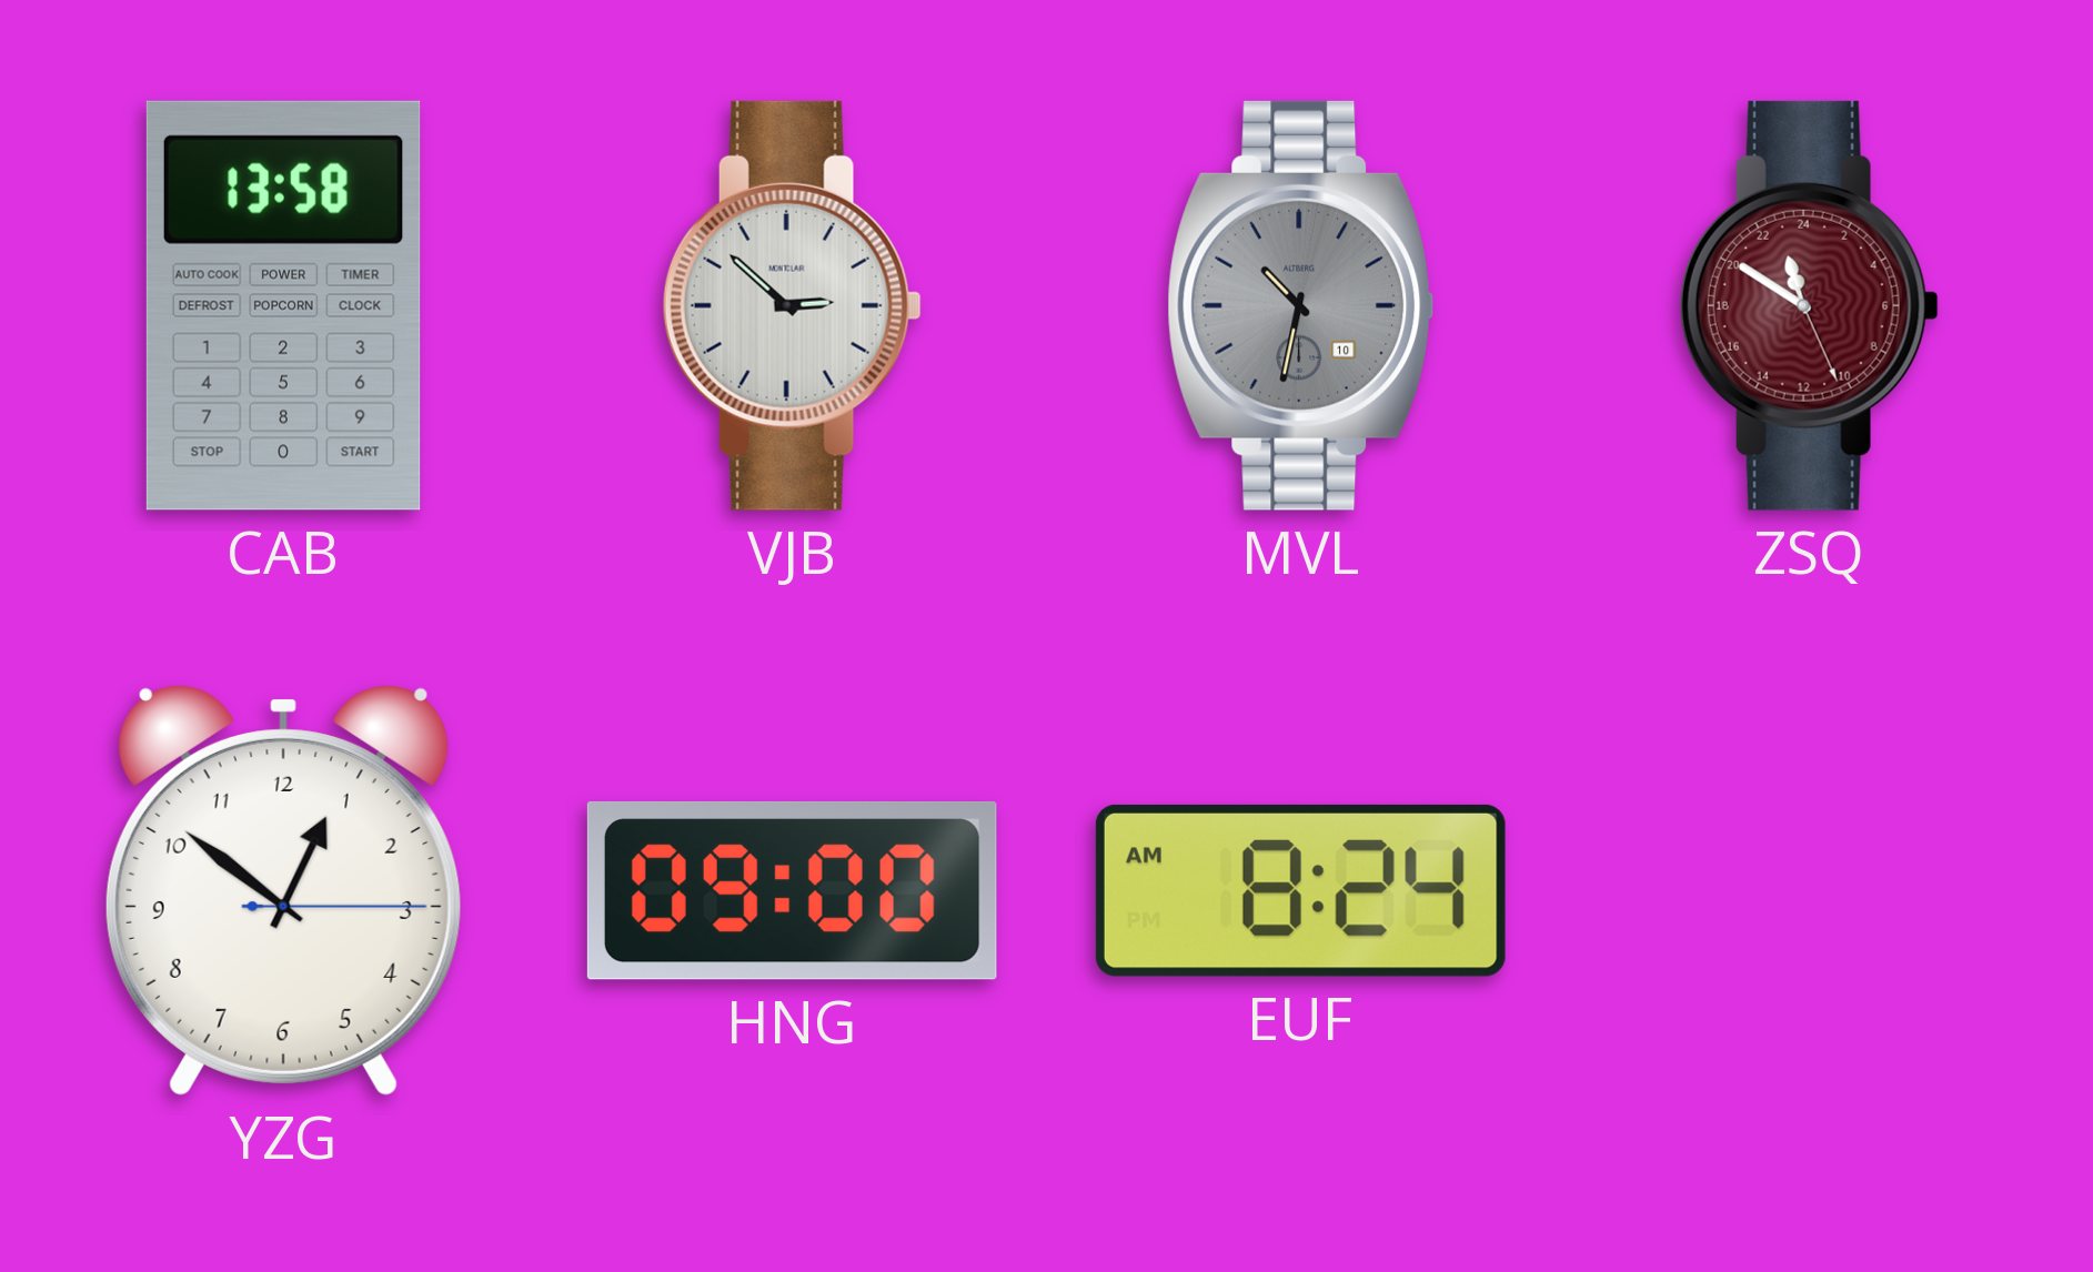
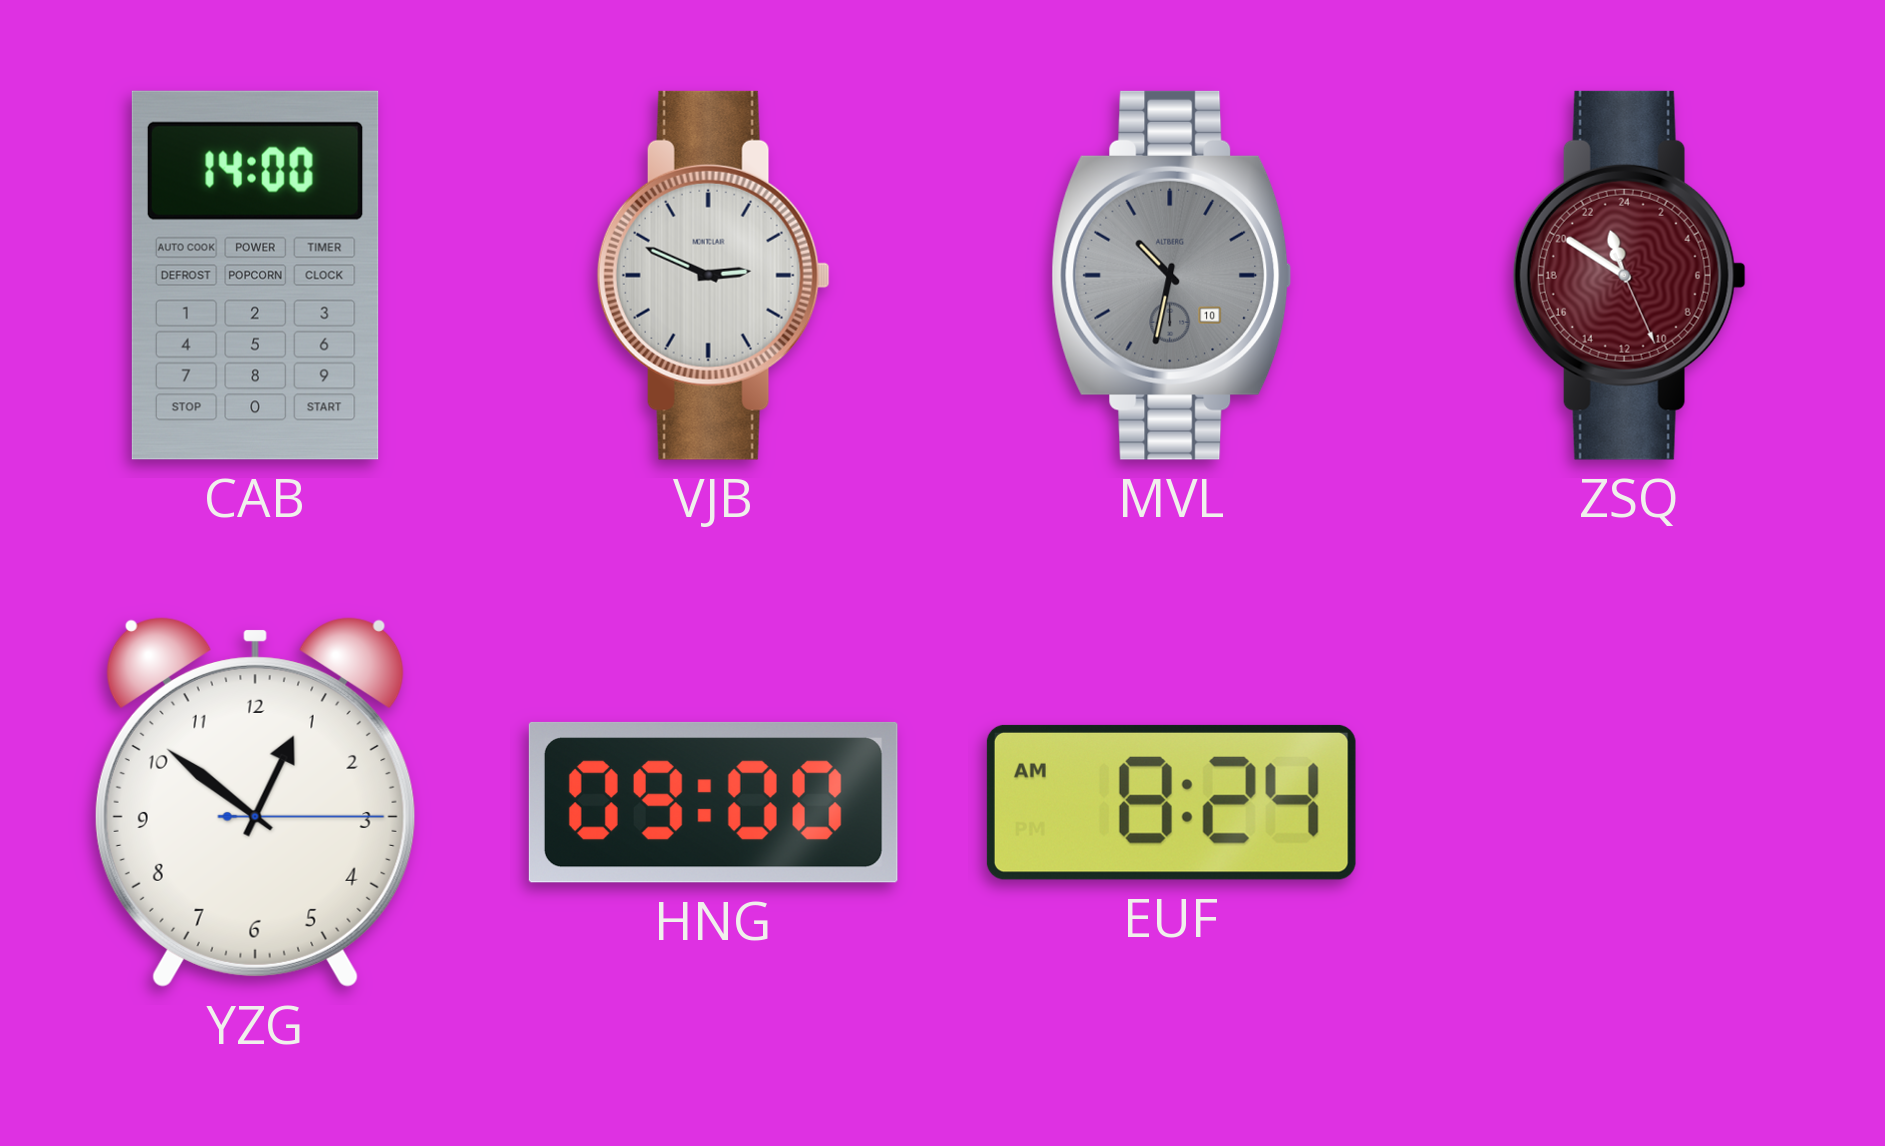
CAB: 13:58 -> 14:00 (255, 275)
VJB: 2:52 -> 2:49 (713, 275)
